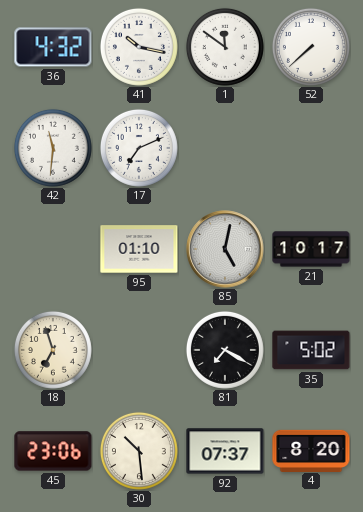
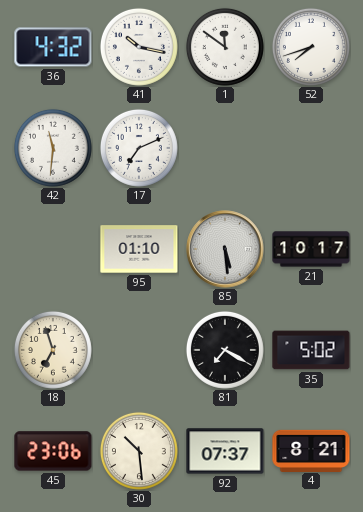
52: 7:38 -> 7:42 (311, 47)
85: 5:02 -> 5:29 (225, 249)
4: 8:20 -> 8:21 (311, 450)
